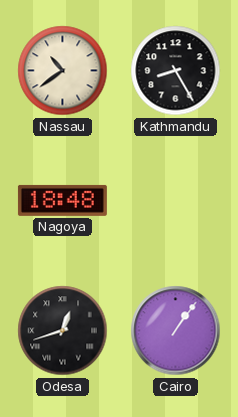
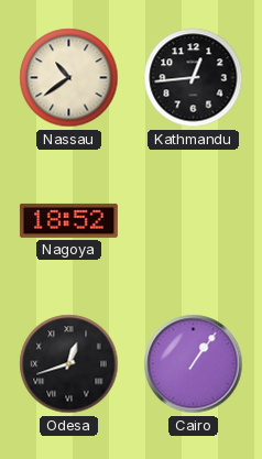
Kathmandu: 8:25 -> 12:44 (194, 78)
Nagoya: 18:48 -> 18:52 (68, 220)
